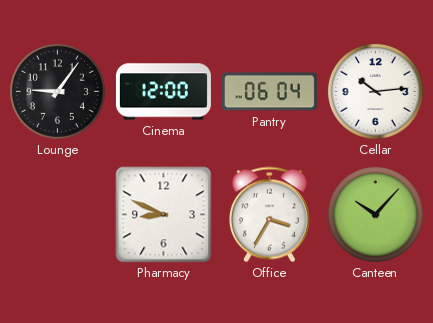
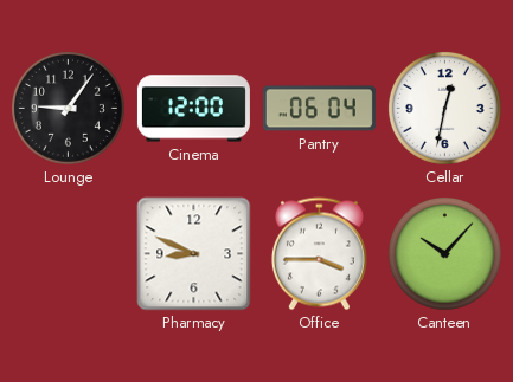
Cellar: 10:14 -> 12:32 (444, 108)
Office: 3:35 -> 3:45 (319, 254)
